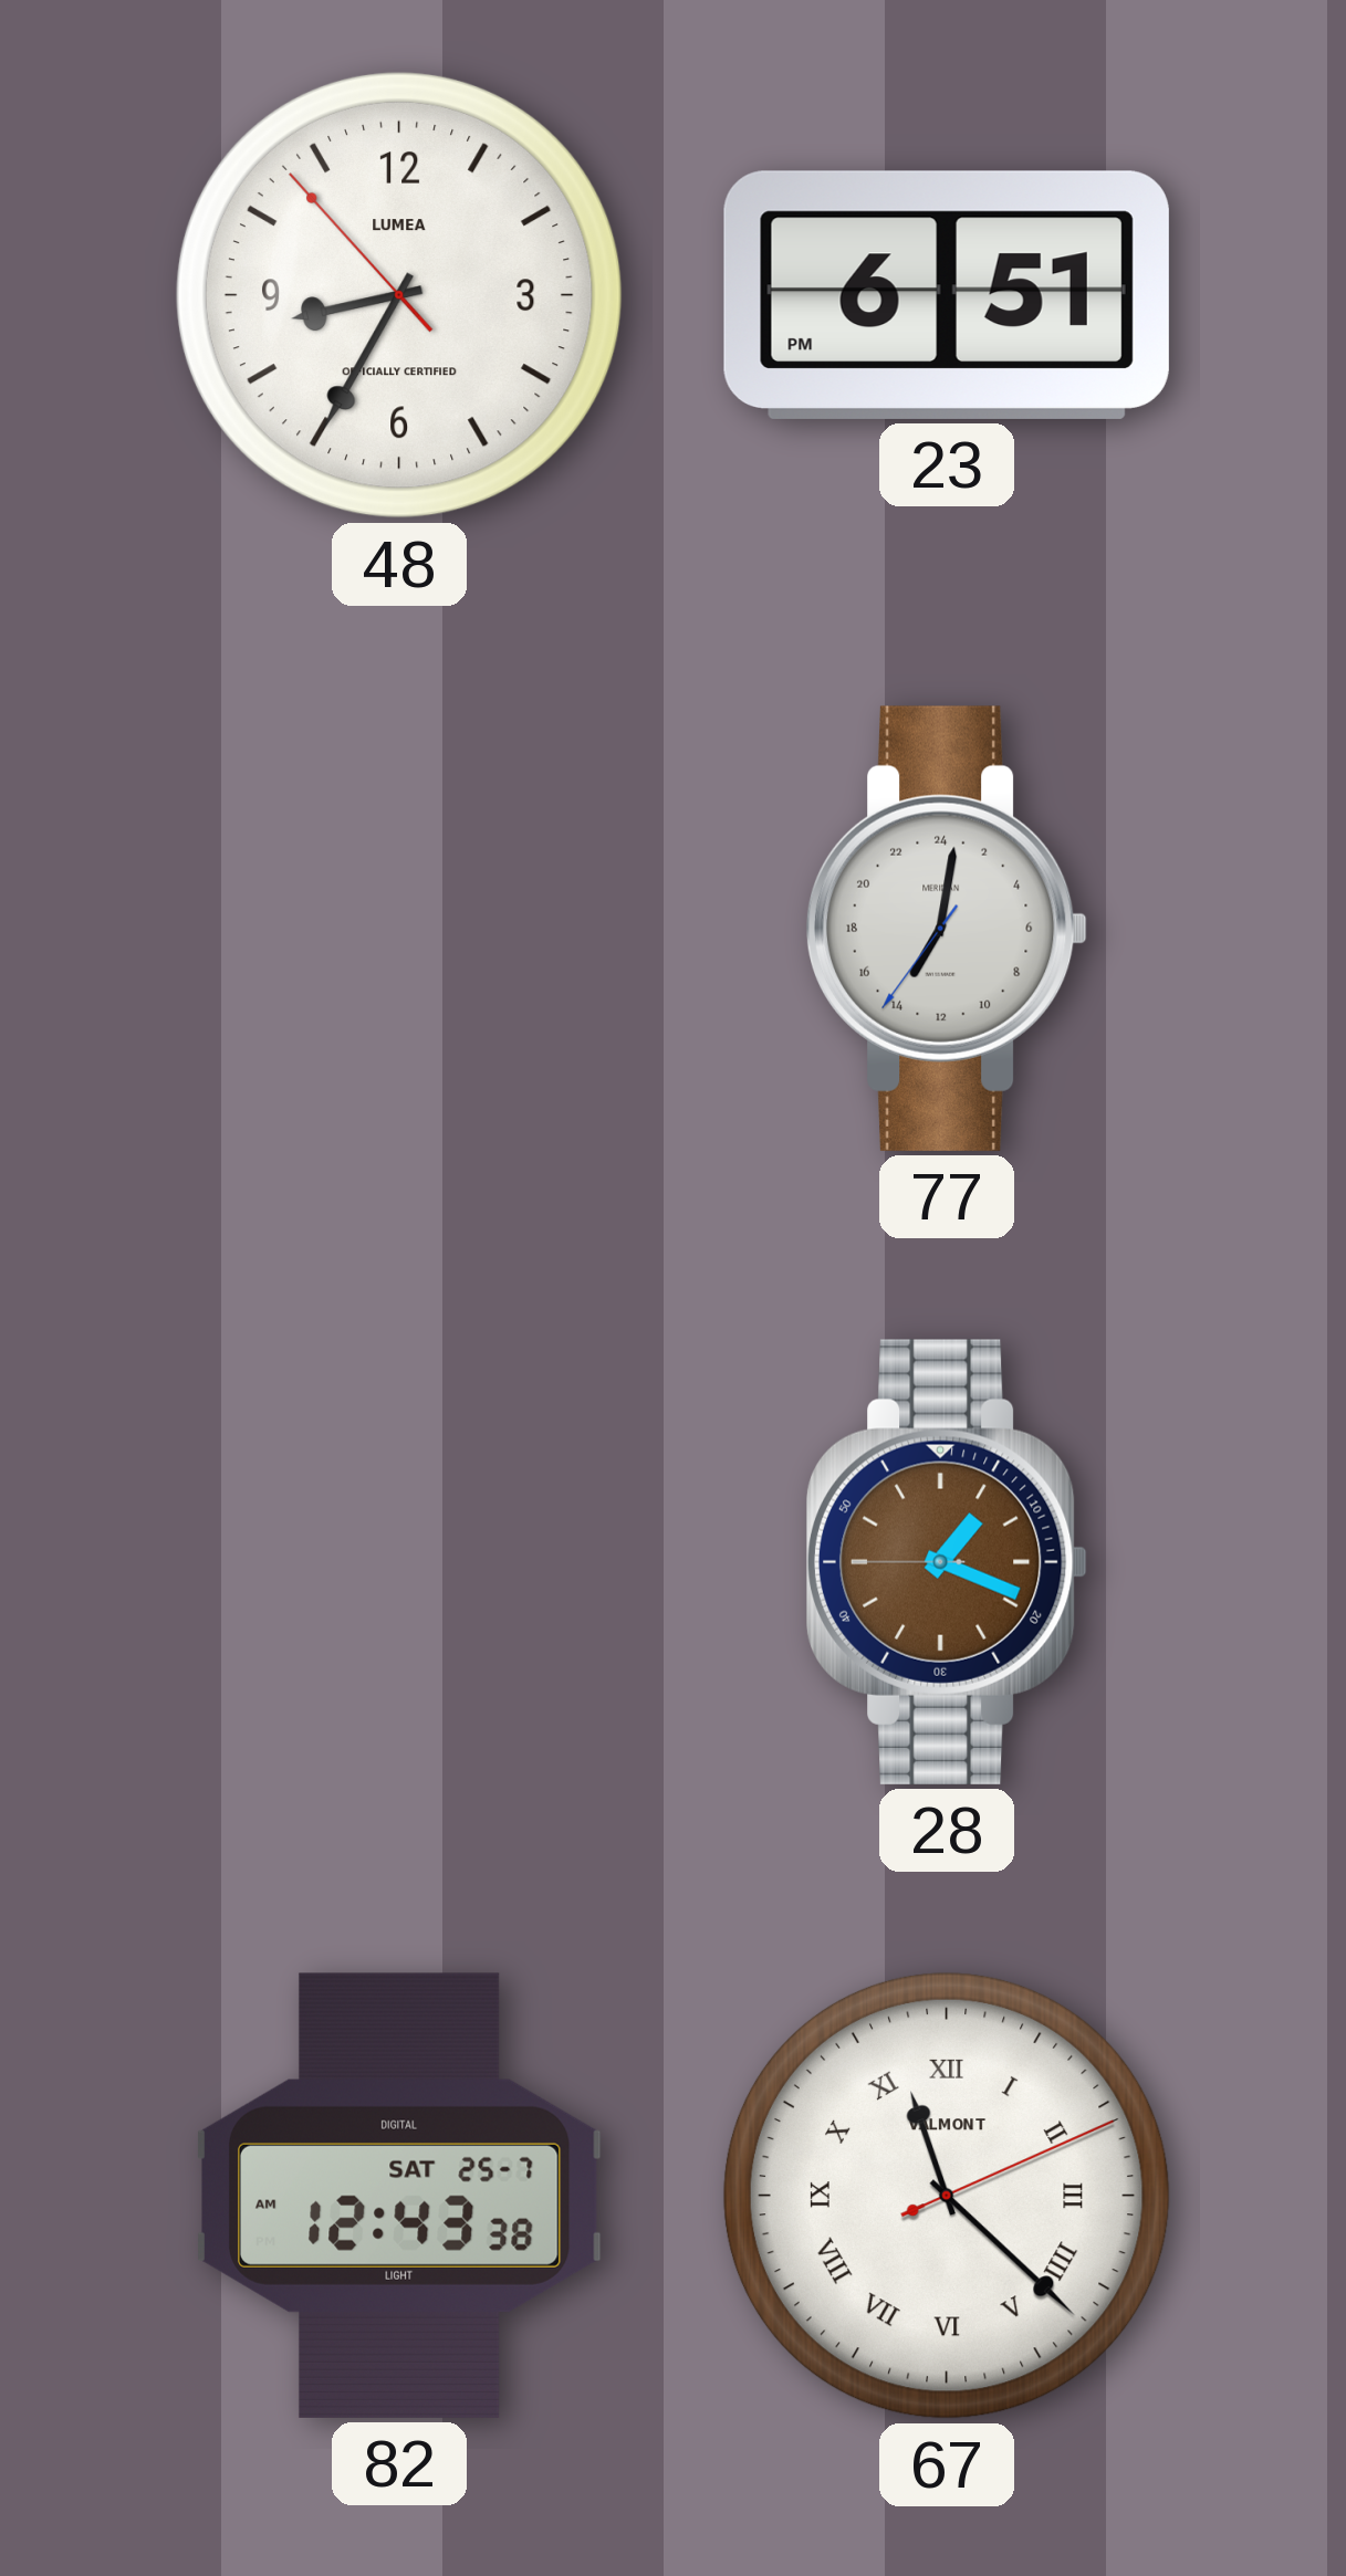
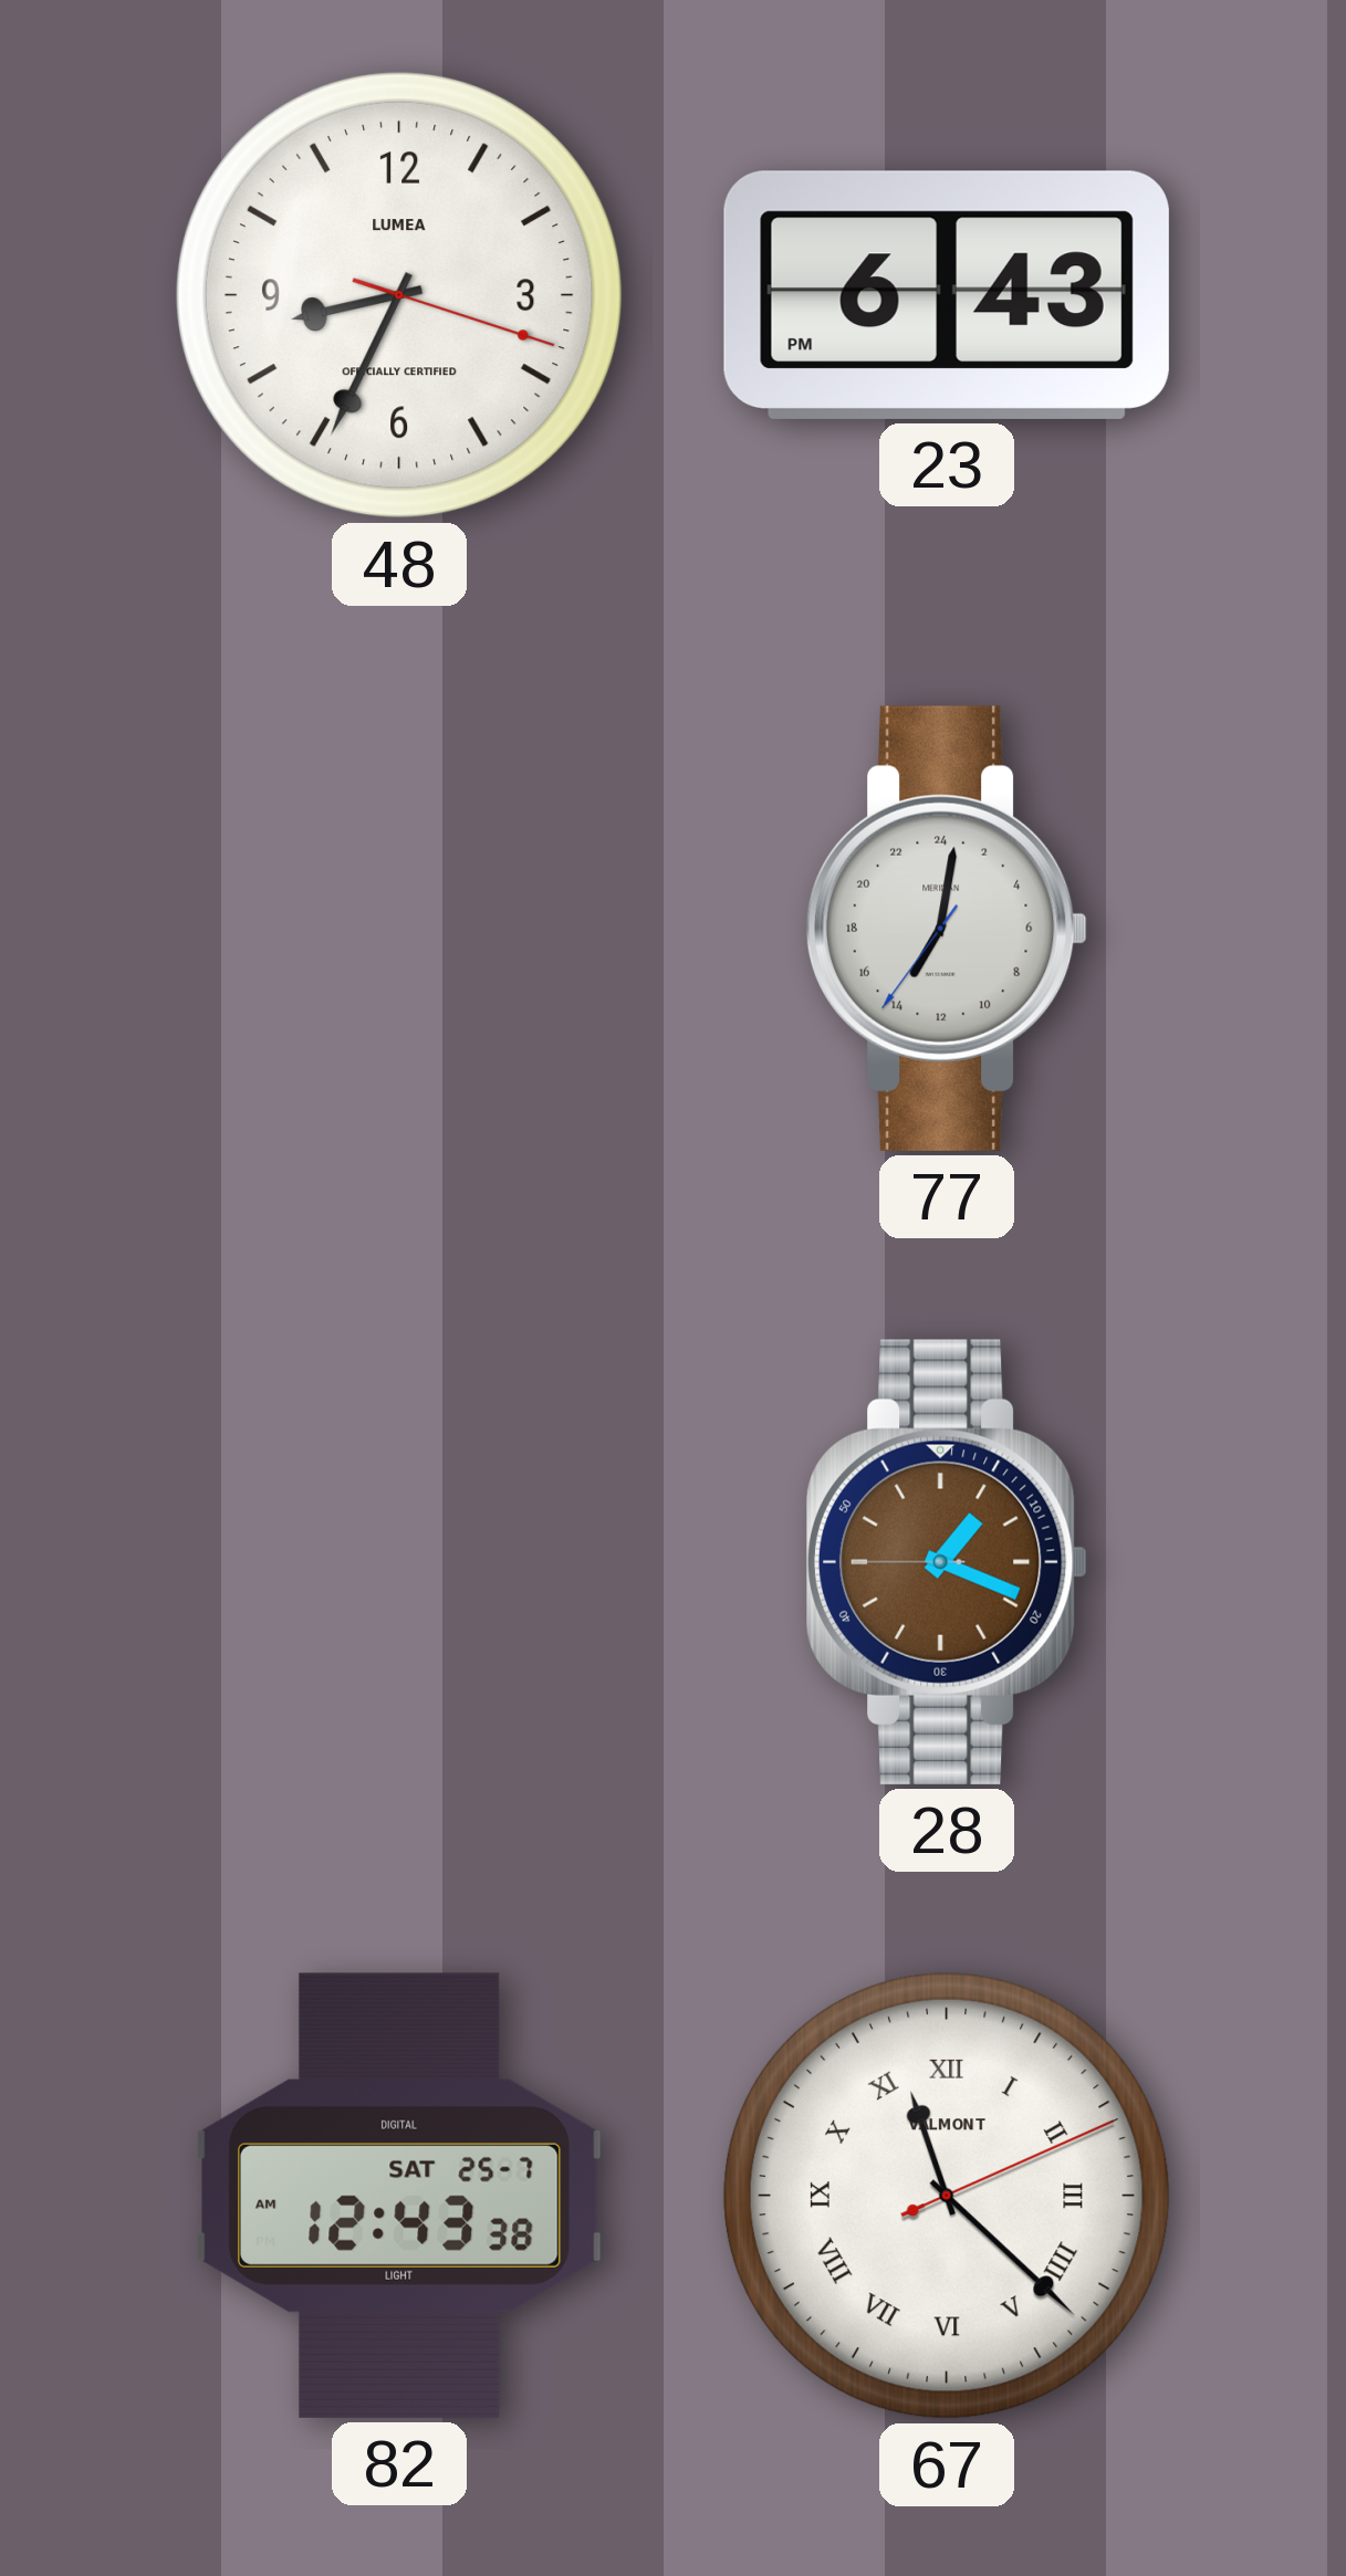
48: 8:34:53 -> 8:34:18 (399, 295)
23: 6:51 -> 6:43 (947, 295)
